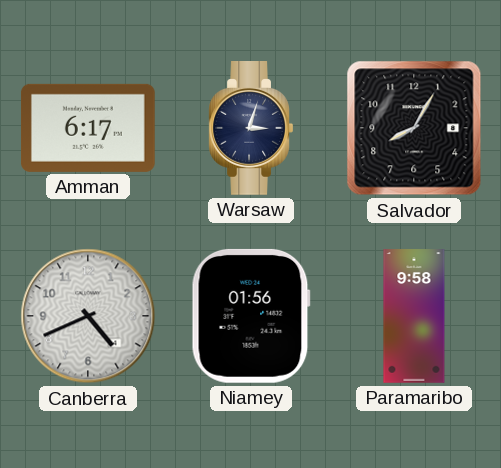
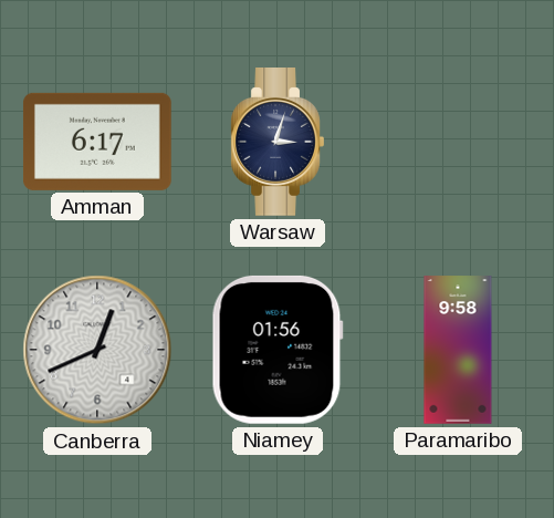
Salvador: 8:05 -> none (414, 128)
Canberra: 4:41 -> 12:41 (97, 350)
